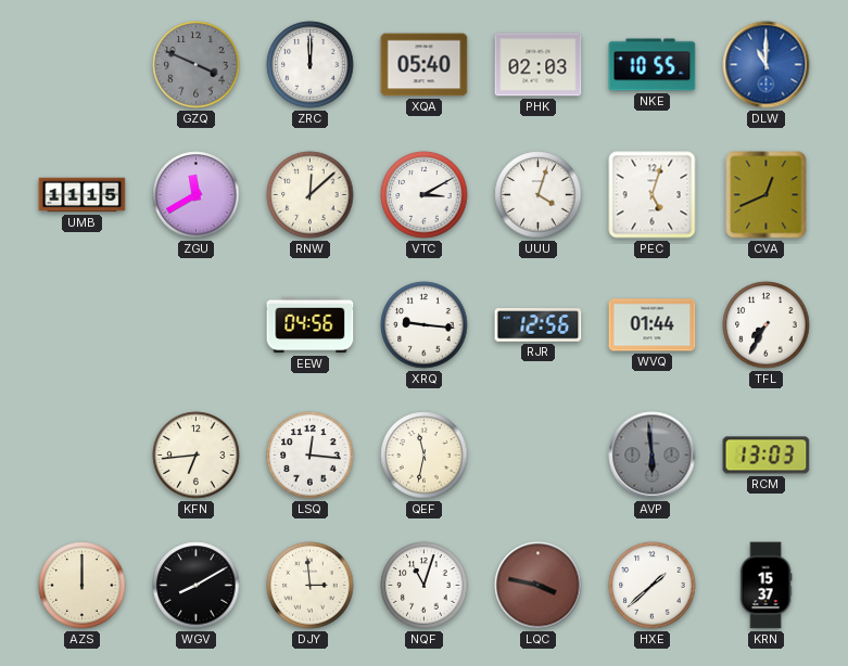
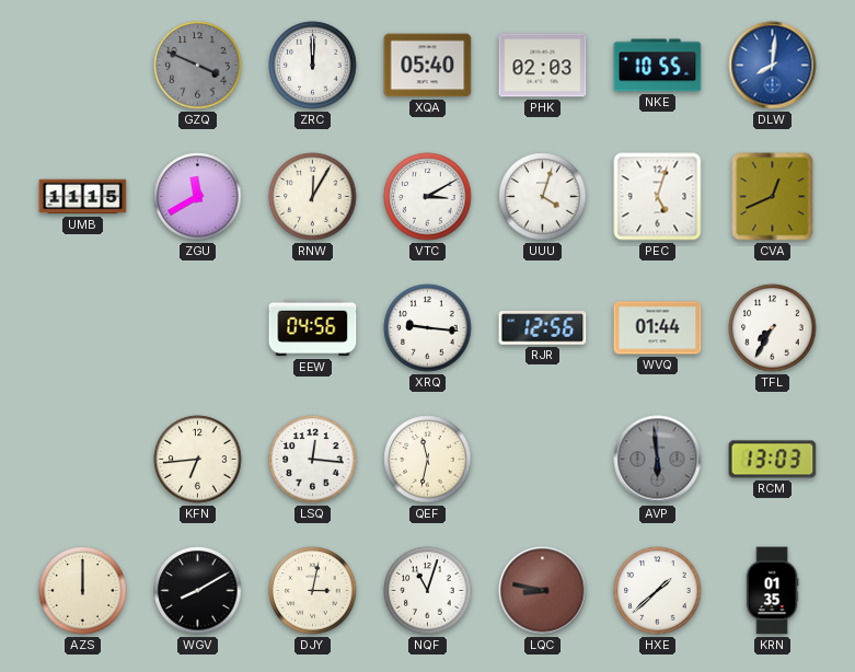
DLW: 11:00 -> 8:01 (773, 66)
RNW: 12:08 -> 12:05 (313, 197)
DJY: 2:59 -> 3:02 (313, 591)
LQC: 3:47 -> 8:47 (543, 591)
KRN: 15:37 -> 01:35 (772, 591)
